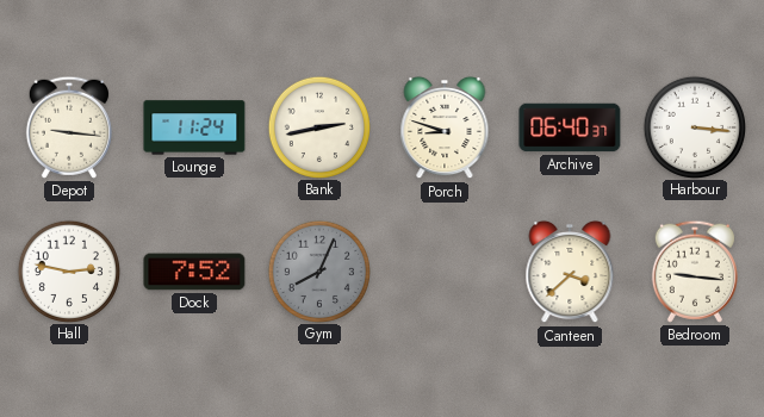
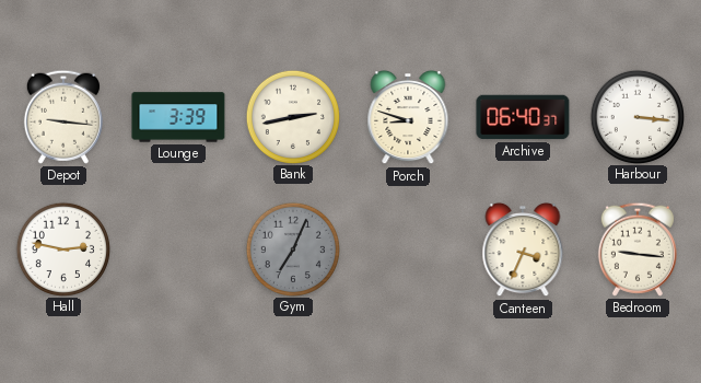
Lounge: 11:24 -> 3:39 (178, 117)
Dock: 7:52 -> none (194, 272)
Gym: 8:04 -> 7:04 (292, 248)
Canteen: 3:38 -> 3:34 (523, 249)
